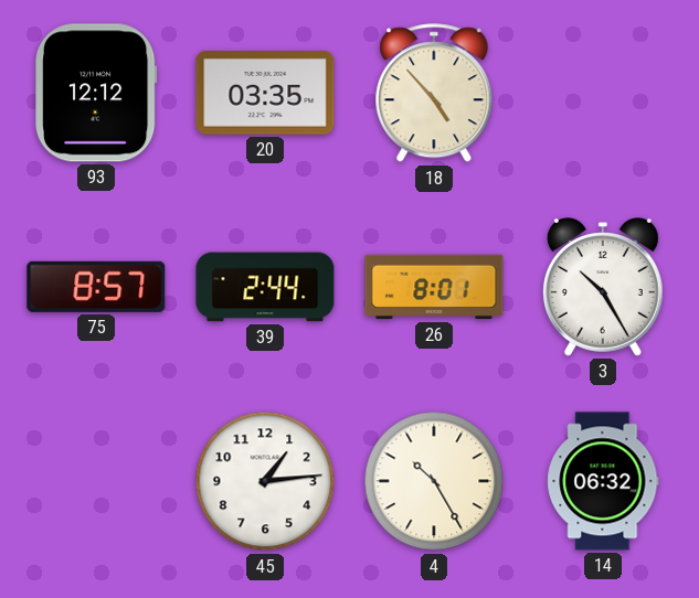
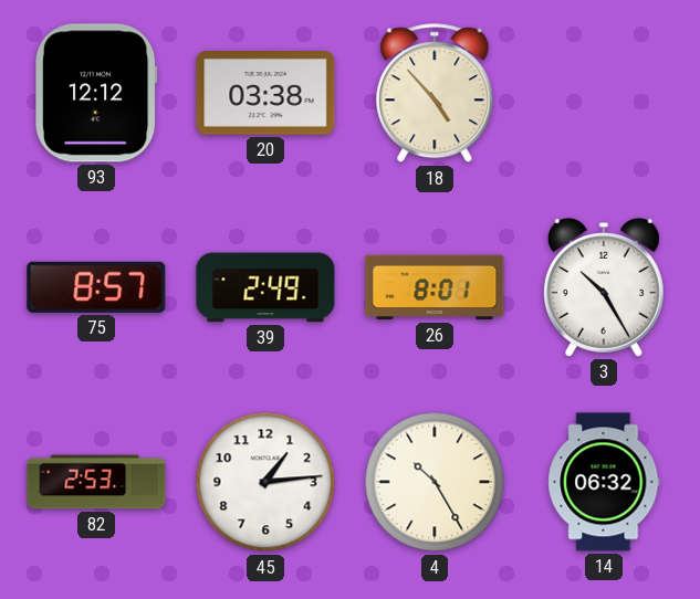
20: 03:35 -> 03:38 (265, 94)
39: 2:44 -> 2:49 (265, 287)
82: none -> 2:53 (96, 482)
